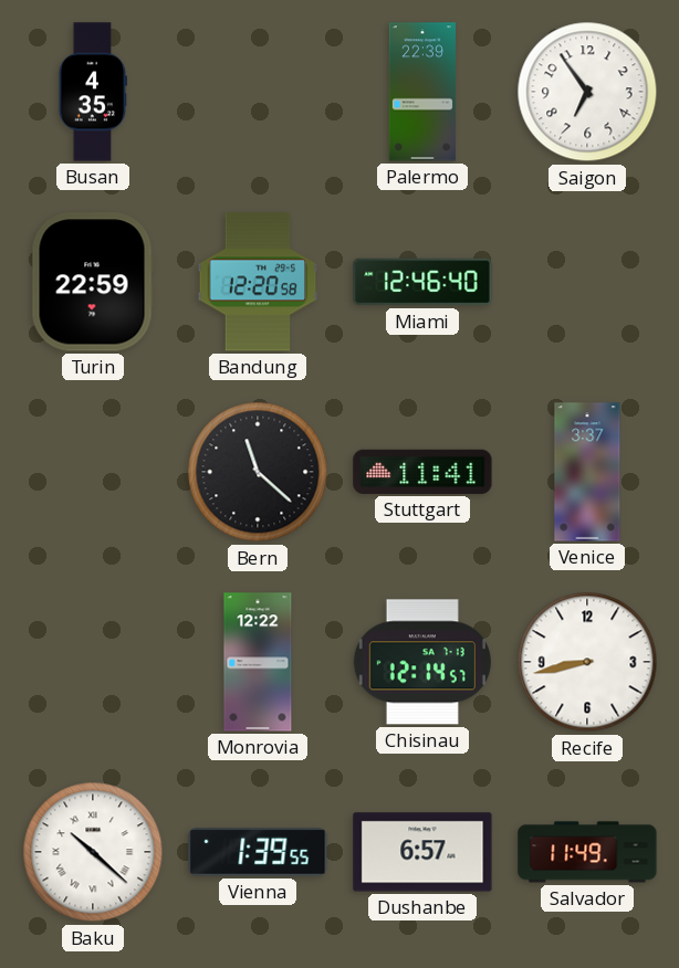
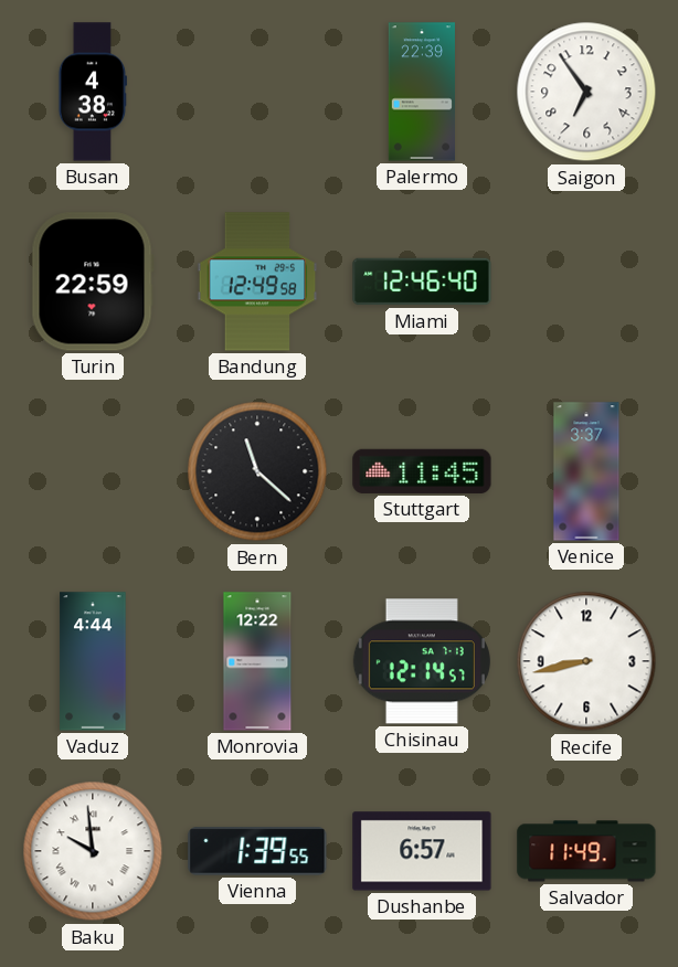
Busan: 4:35 -> 4:38 (93, 92)
Bandung: 12:20 -> 12:49 (257, 281)
Stuttgart: 11:41 -> 11:45 (422, 471)
Vaduz: none -> 4:44 (93, 661)
Baku: 10:22 -> 9:59 (93, 851)
